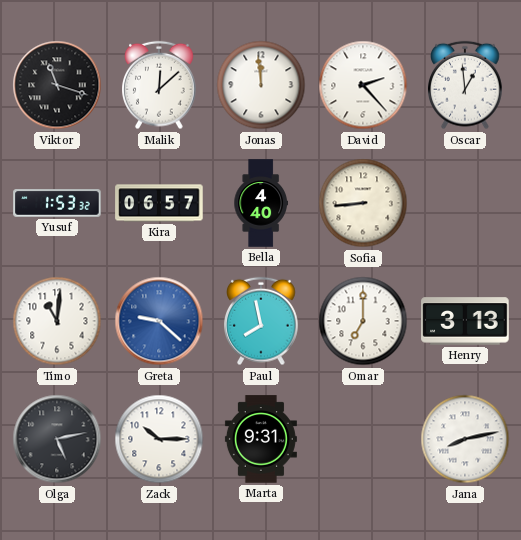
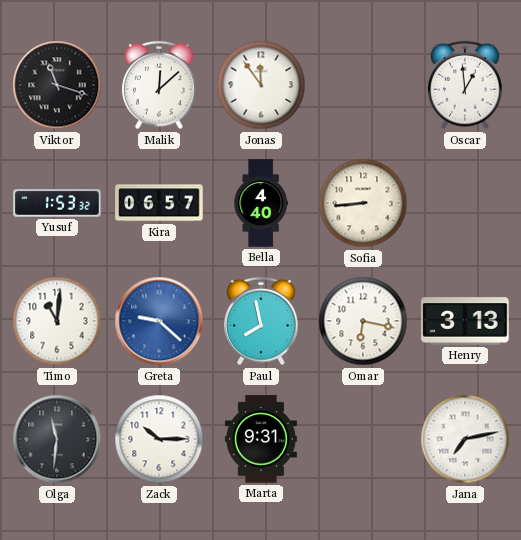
Jonas: 11:59 -> 11:54 (261, 85)
David: 2:23 -> none (363, 85)
Omar: 7:00 -> 6:17 (363, 321)
Olga: 5:13 -> 11:31 (57, 439)
Jana: 8:13 -> 7:13 (465, 439)
